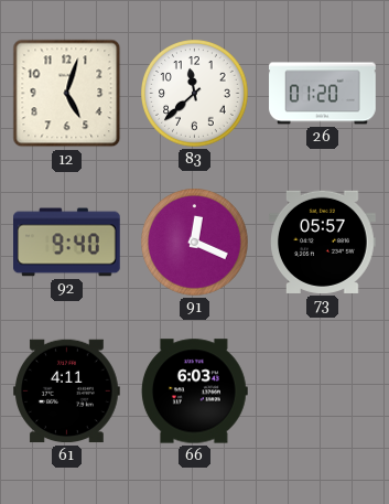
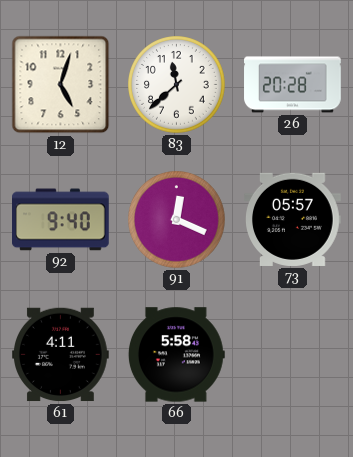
26: 01:20 -> 20:28 (293, 85)
66: 6:03 -> 5:58 (176, 355)
